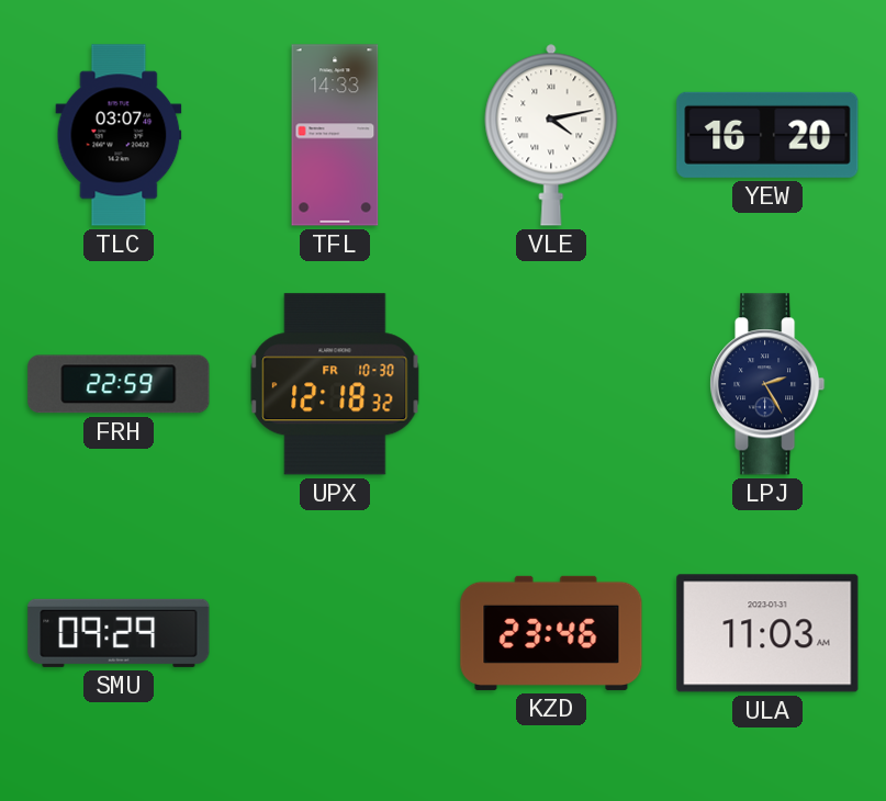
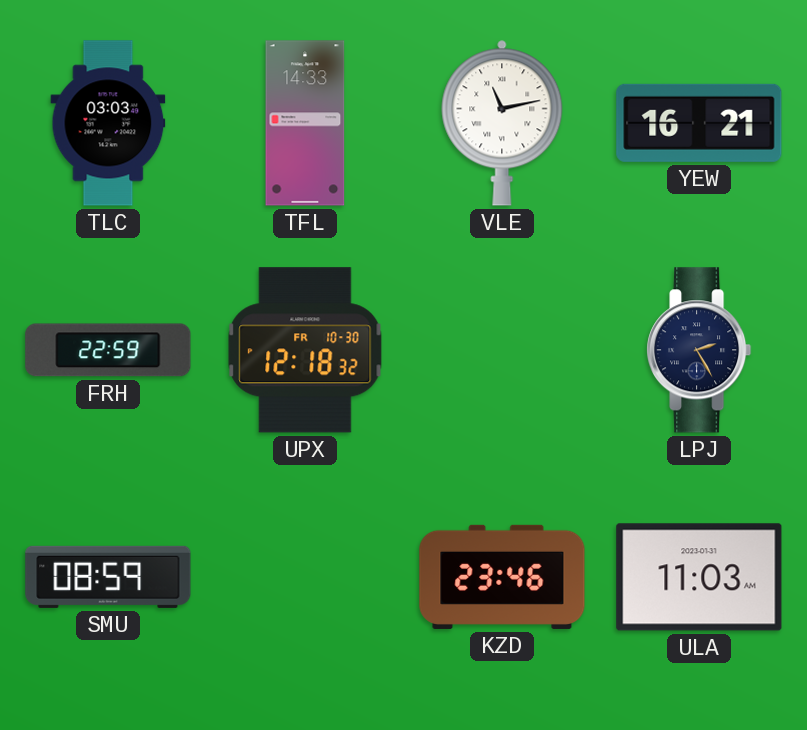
TLC: 03:07 -> 03:03 (108, 123)
VLE: 4:13 -> 11:13 (502, 123)
YEW: 16:20 -> 16:21 (699, 123)
SMU: 09:29 -> 08:59 (108, 577)
